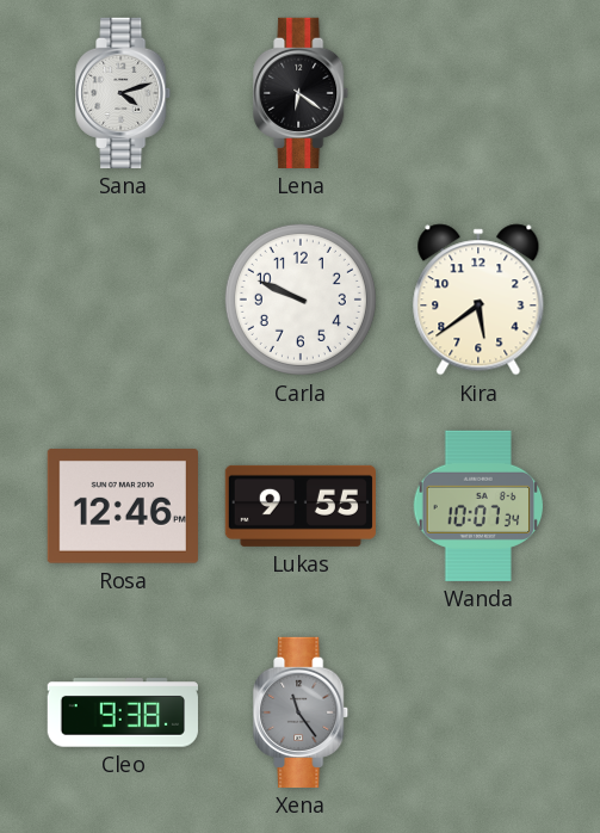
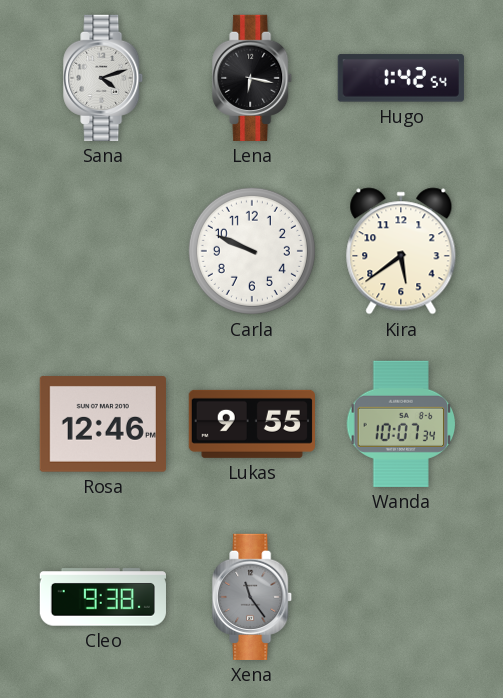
Lena: 6:21 -> 6:17 (253, 78)
Hugo: none -> 1:42 (401, 78)
